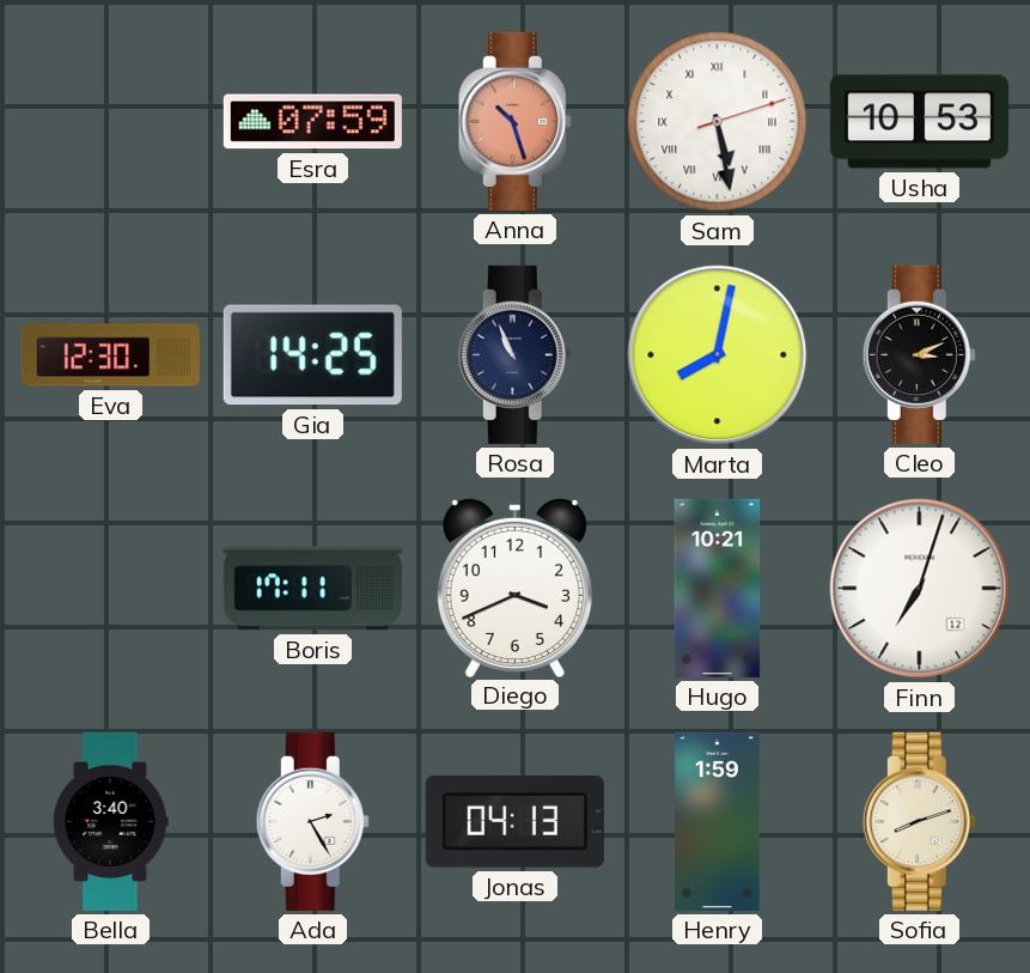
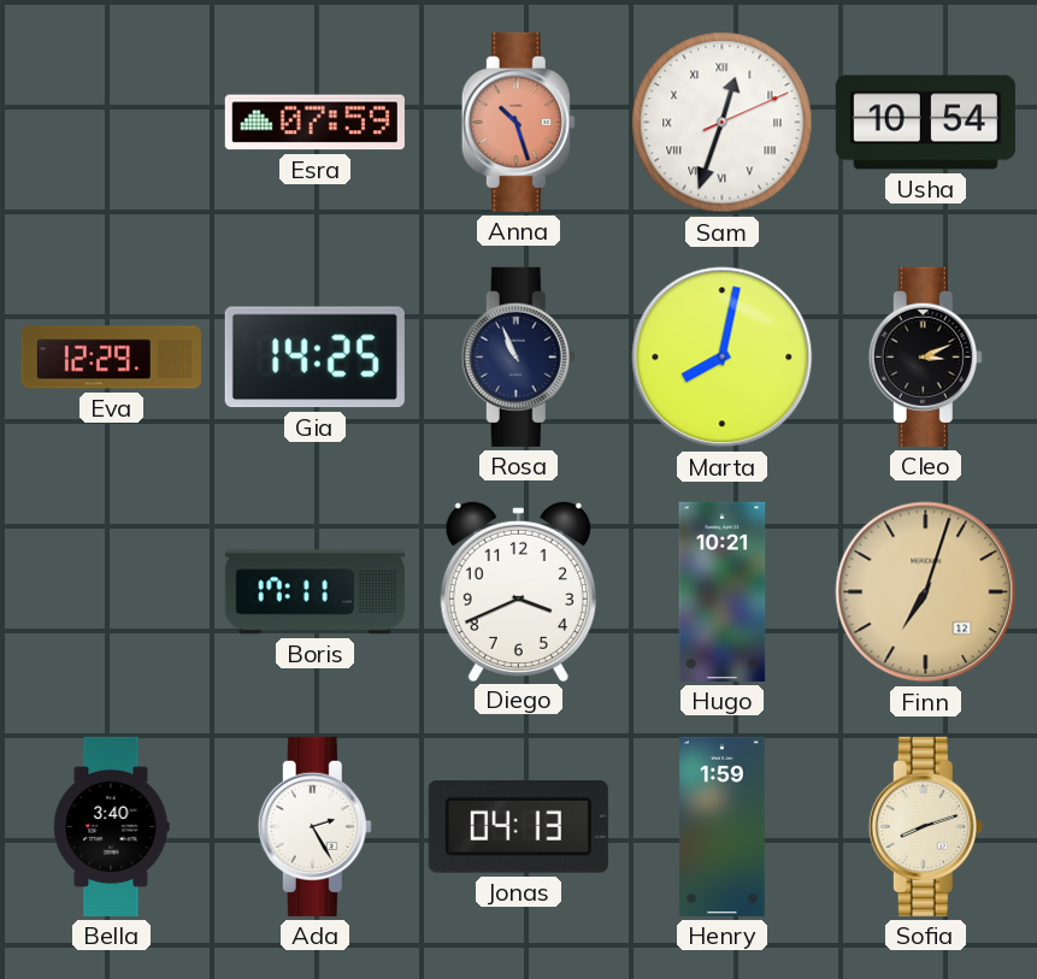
Sam: 5:28 -> 12:33 (723, 123)
Usha: 10:53 -> 10:54 (925, 123)
Eva: 12:30 -> 12:29 (111, 358)
Finn dial: white -> champagne (926, 592)
